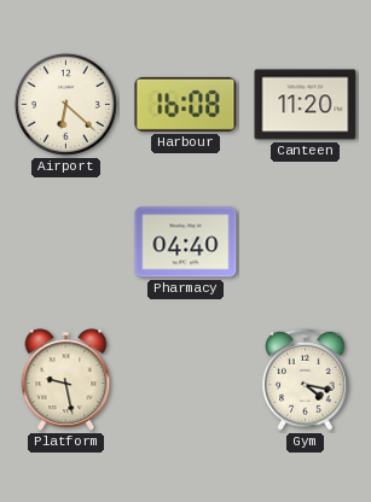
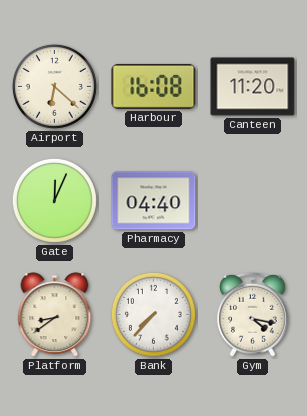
Gate: none -> 12:04 (54, 200)
Platform: 9:28 -> 8:39 (55, 315)
Bank: none -> 7:37 (153, 314)
